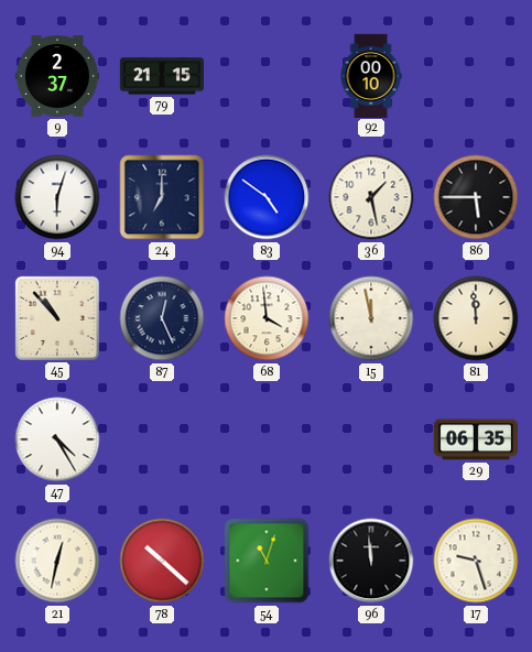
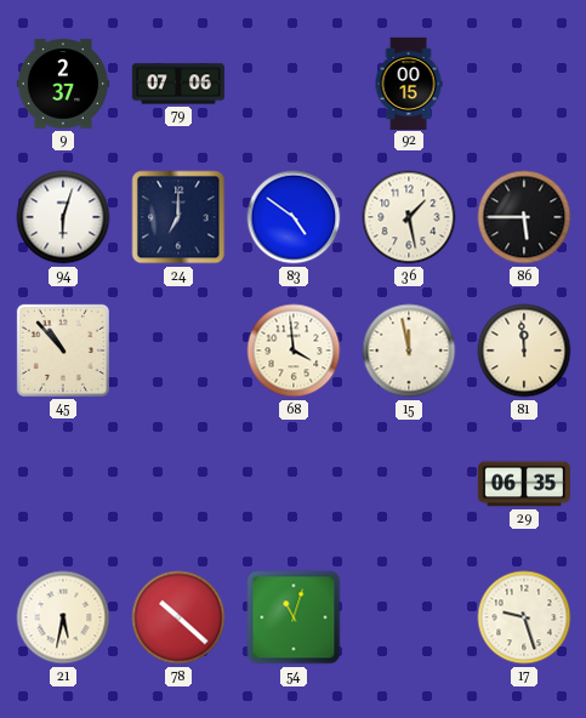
79: 21:15 -> 07:06 (178, 84)
92: 00:10 -> 00:15 (409, 82)
87: 12:26 -> none (162, 318)
47: 4:25 -> none (57, 439)
21: 12:32 -> 5:32 (63, 617)
96: 11:59 -> none (371, 561)
